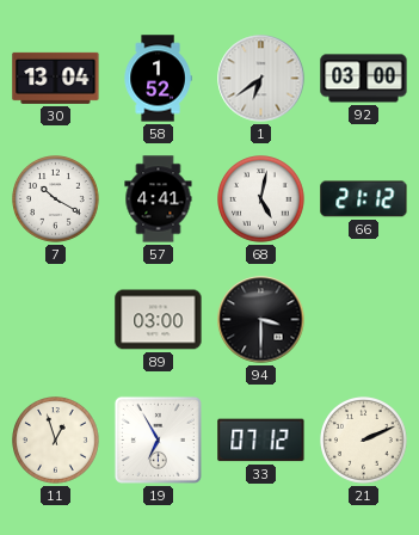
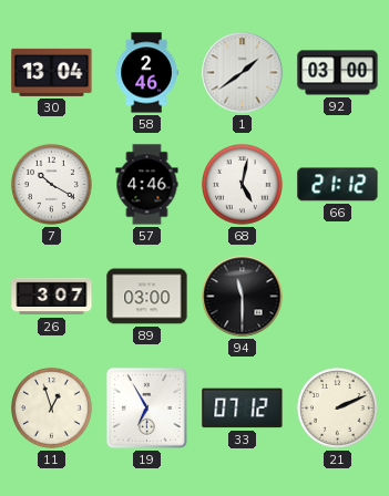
58: 1:52 -> 2:46 (146, 73)
1: 6:39 -> 1:39 (243, 73)
57: 4:41 -> 4:46 (147, 185)
26: none -> 3:07 (52, 297)
94: 3:30 -> 11:30 (243, 297)
